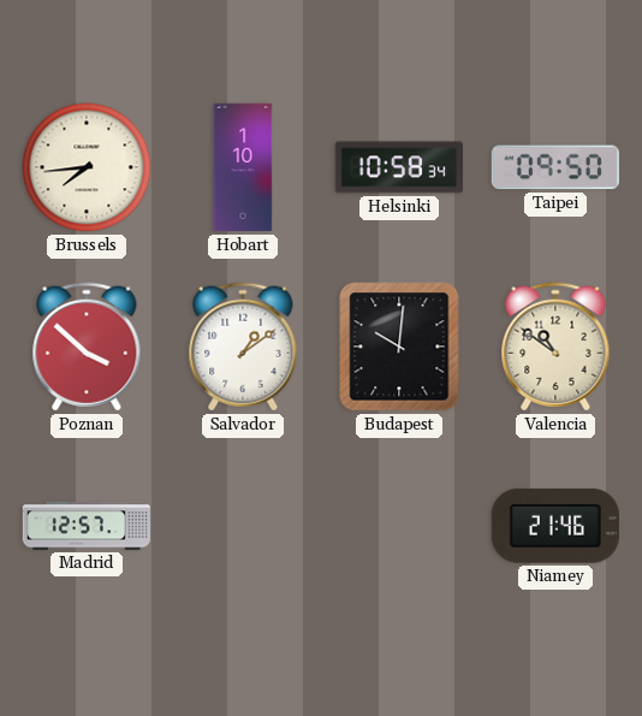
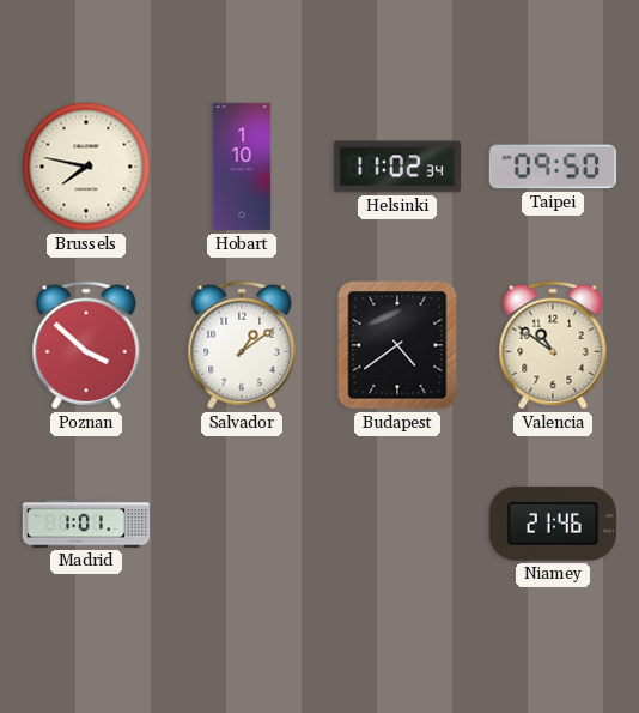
Brussels: 7:44 -> 7:47 (86, 167)
Helsinki: 10:58 -> 11:02 (396, 167)
Budapest: 10:01 -> 4:39 (397, 345)
Madrid: 12:57 -> 1:01 (86, 524)
